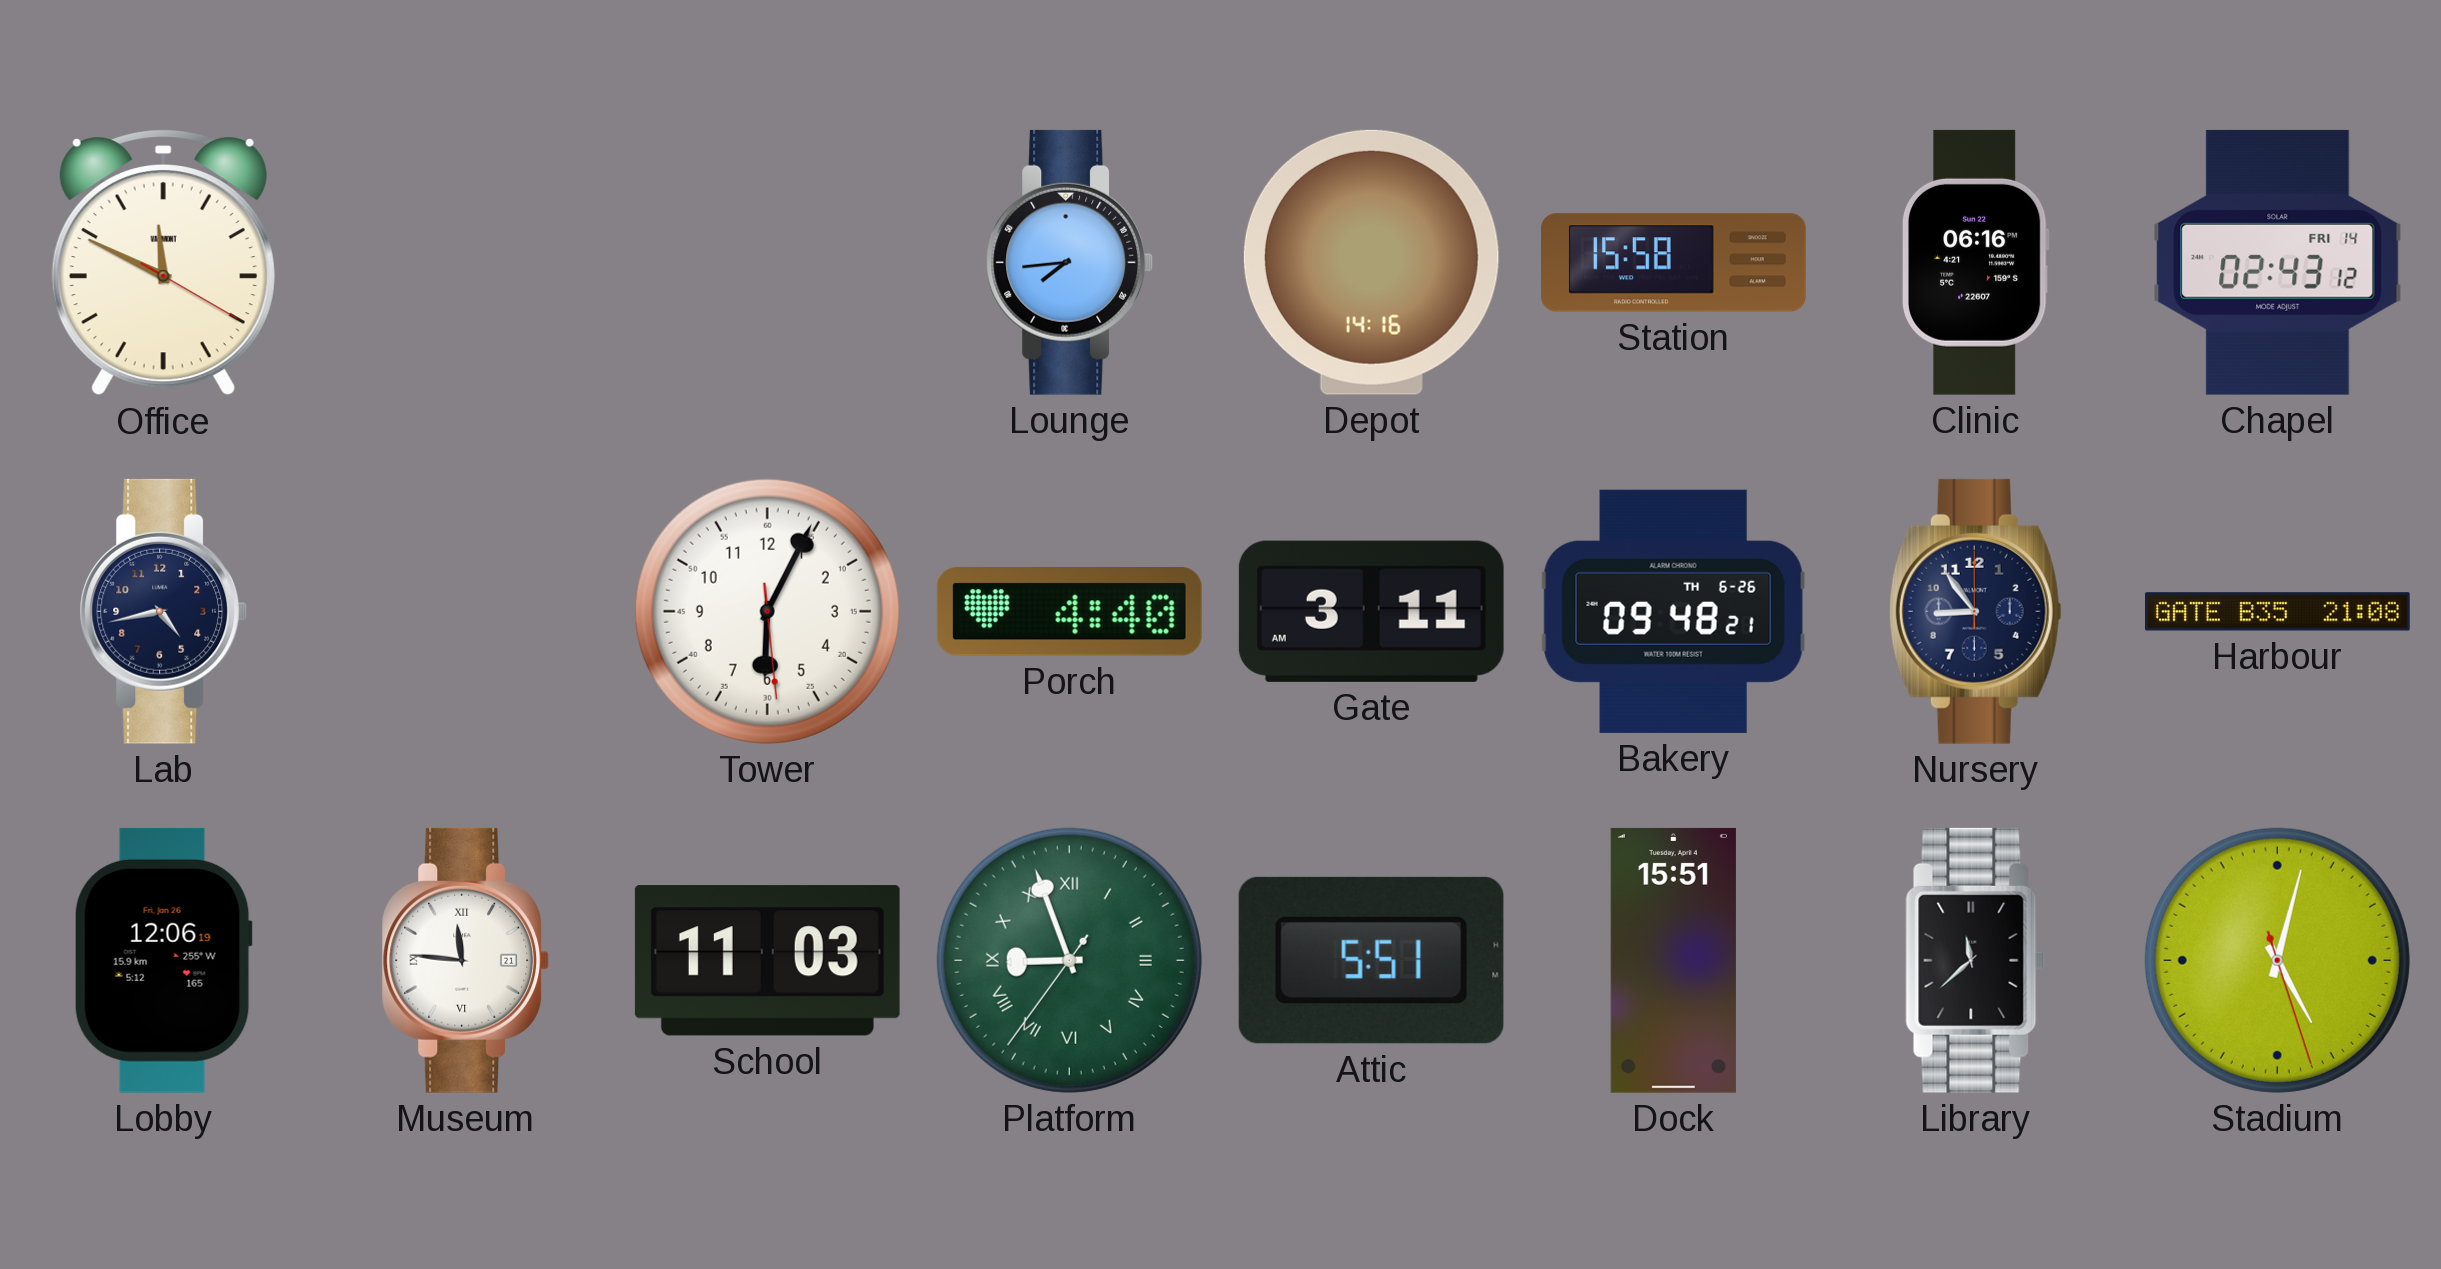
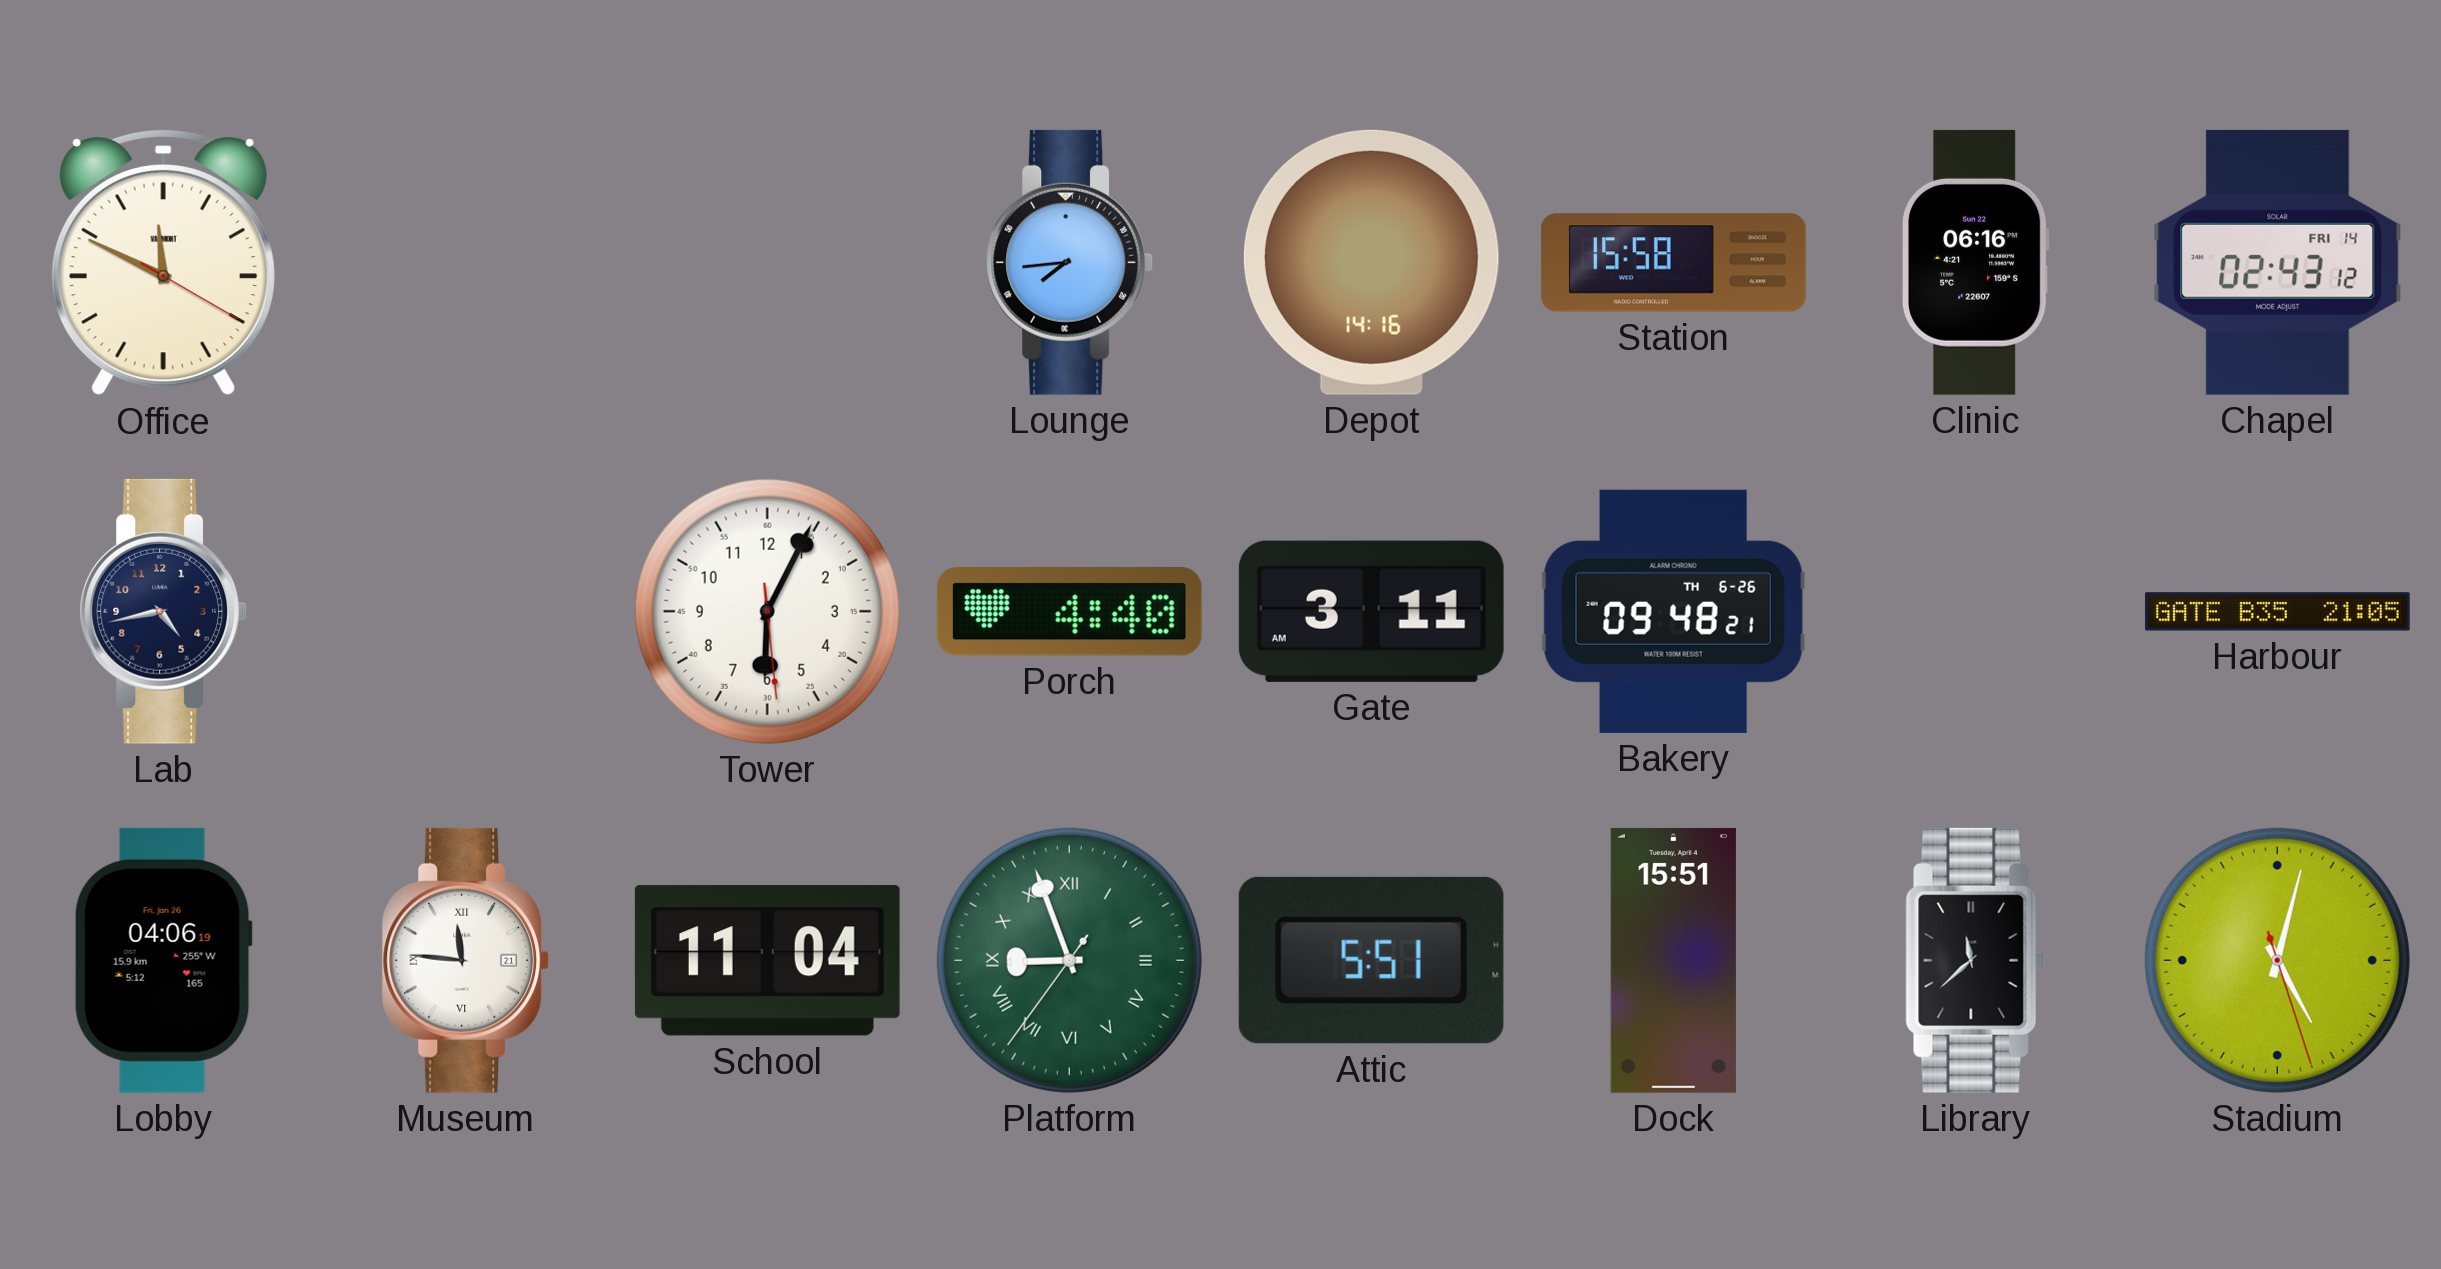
Nursery: 8:54 -> none (1975, 611)
Harbour: 21:08 -> 21:05 (2278, 612)
Lobby: 12:06 -> 04:06 (163, 960)
School: 11:03 -> 11:04 (767, 961)
